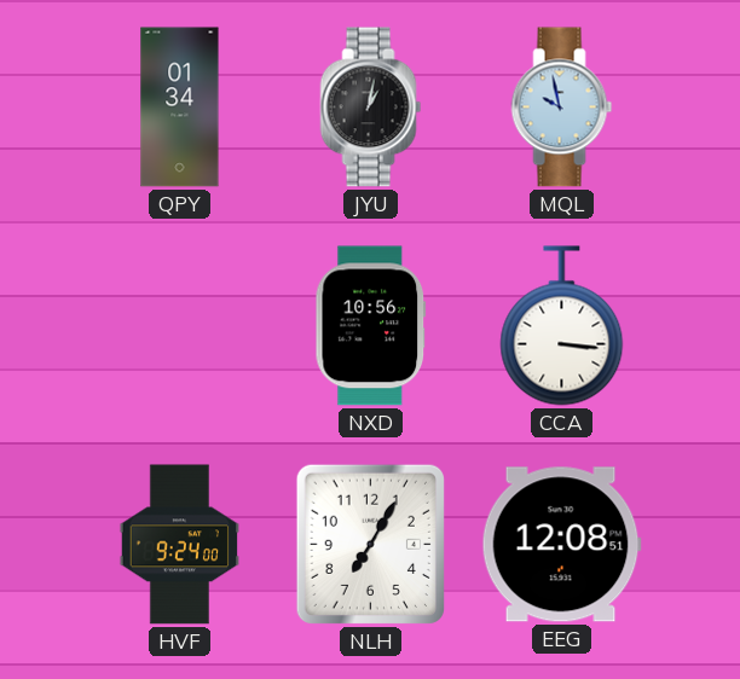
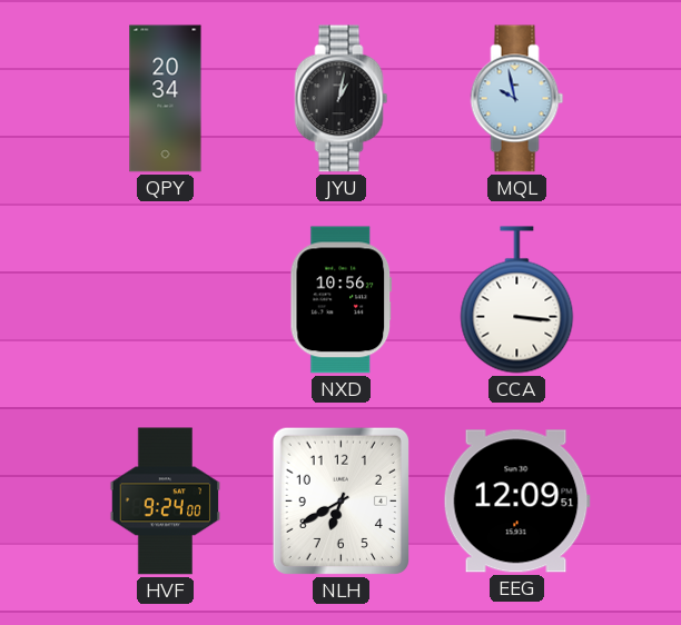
QPY: 01:34 -> 20:34 (166, 99)
NLH: 7:05 -> 6:40 (340, 500)
EEG: 12:08 -> 12:09 (516, 502)
